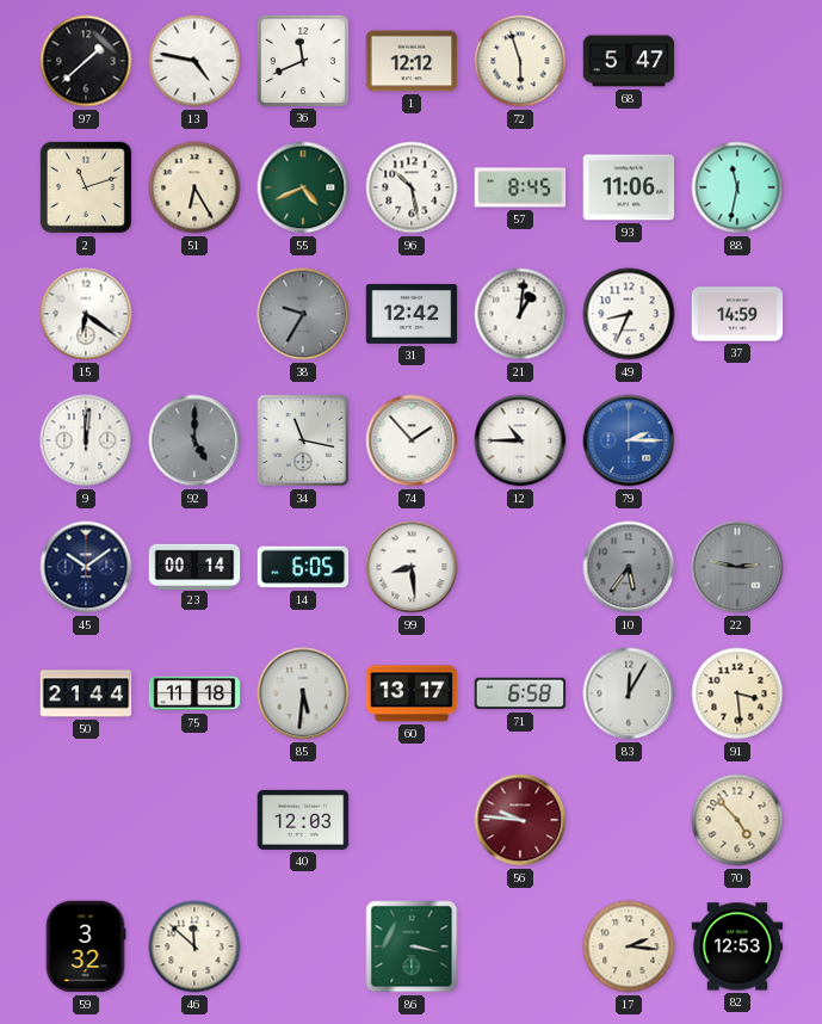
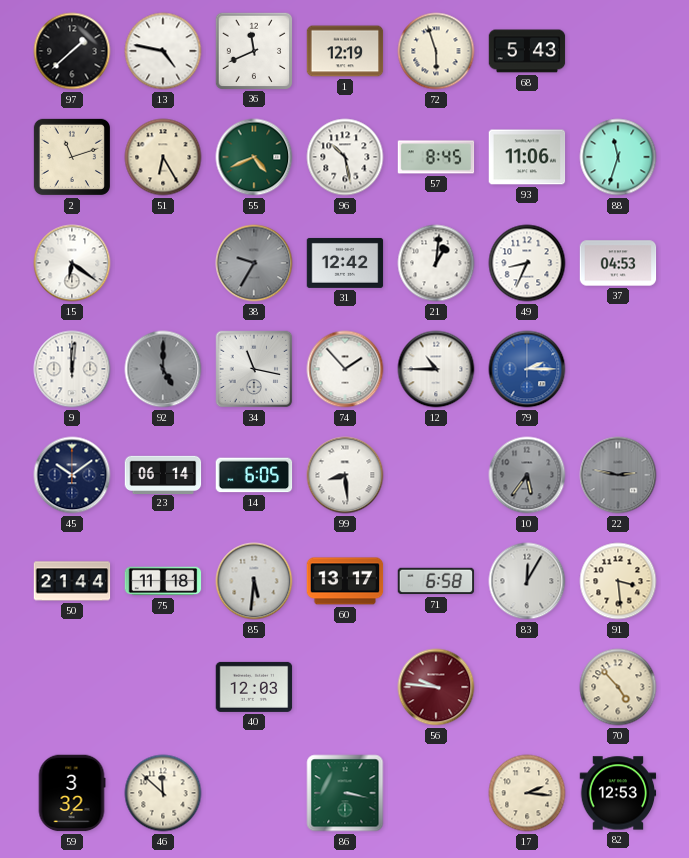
1: 12:12 -> 12:19 (345, 51)
68: 5:47 -> 5:43 (527, 51)
88: 11:32 -> 11:33 (618, 157)
37: 14:59 -> 04:53 (618, 263)
23: 00:14 -> 06:14 (163, 474)
